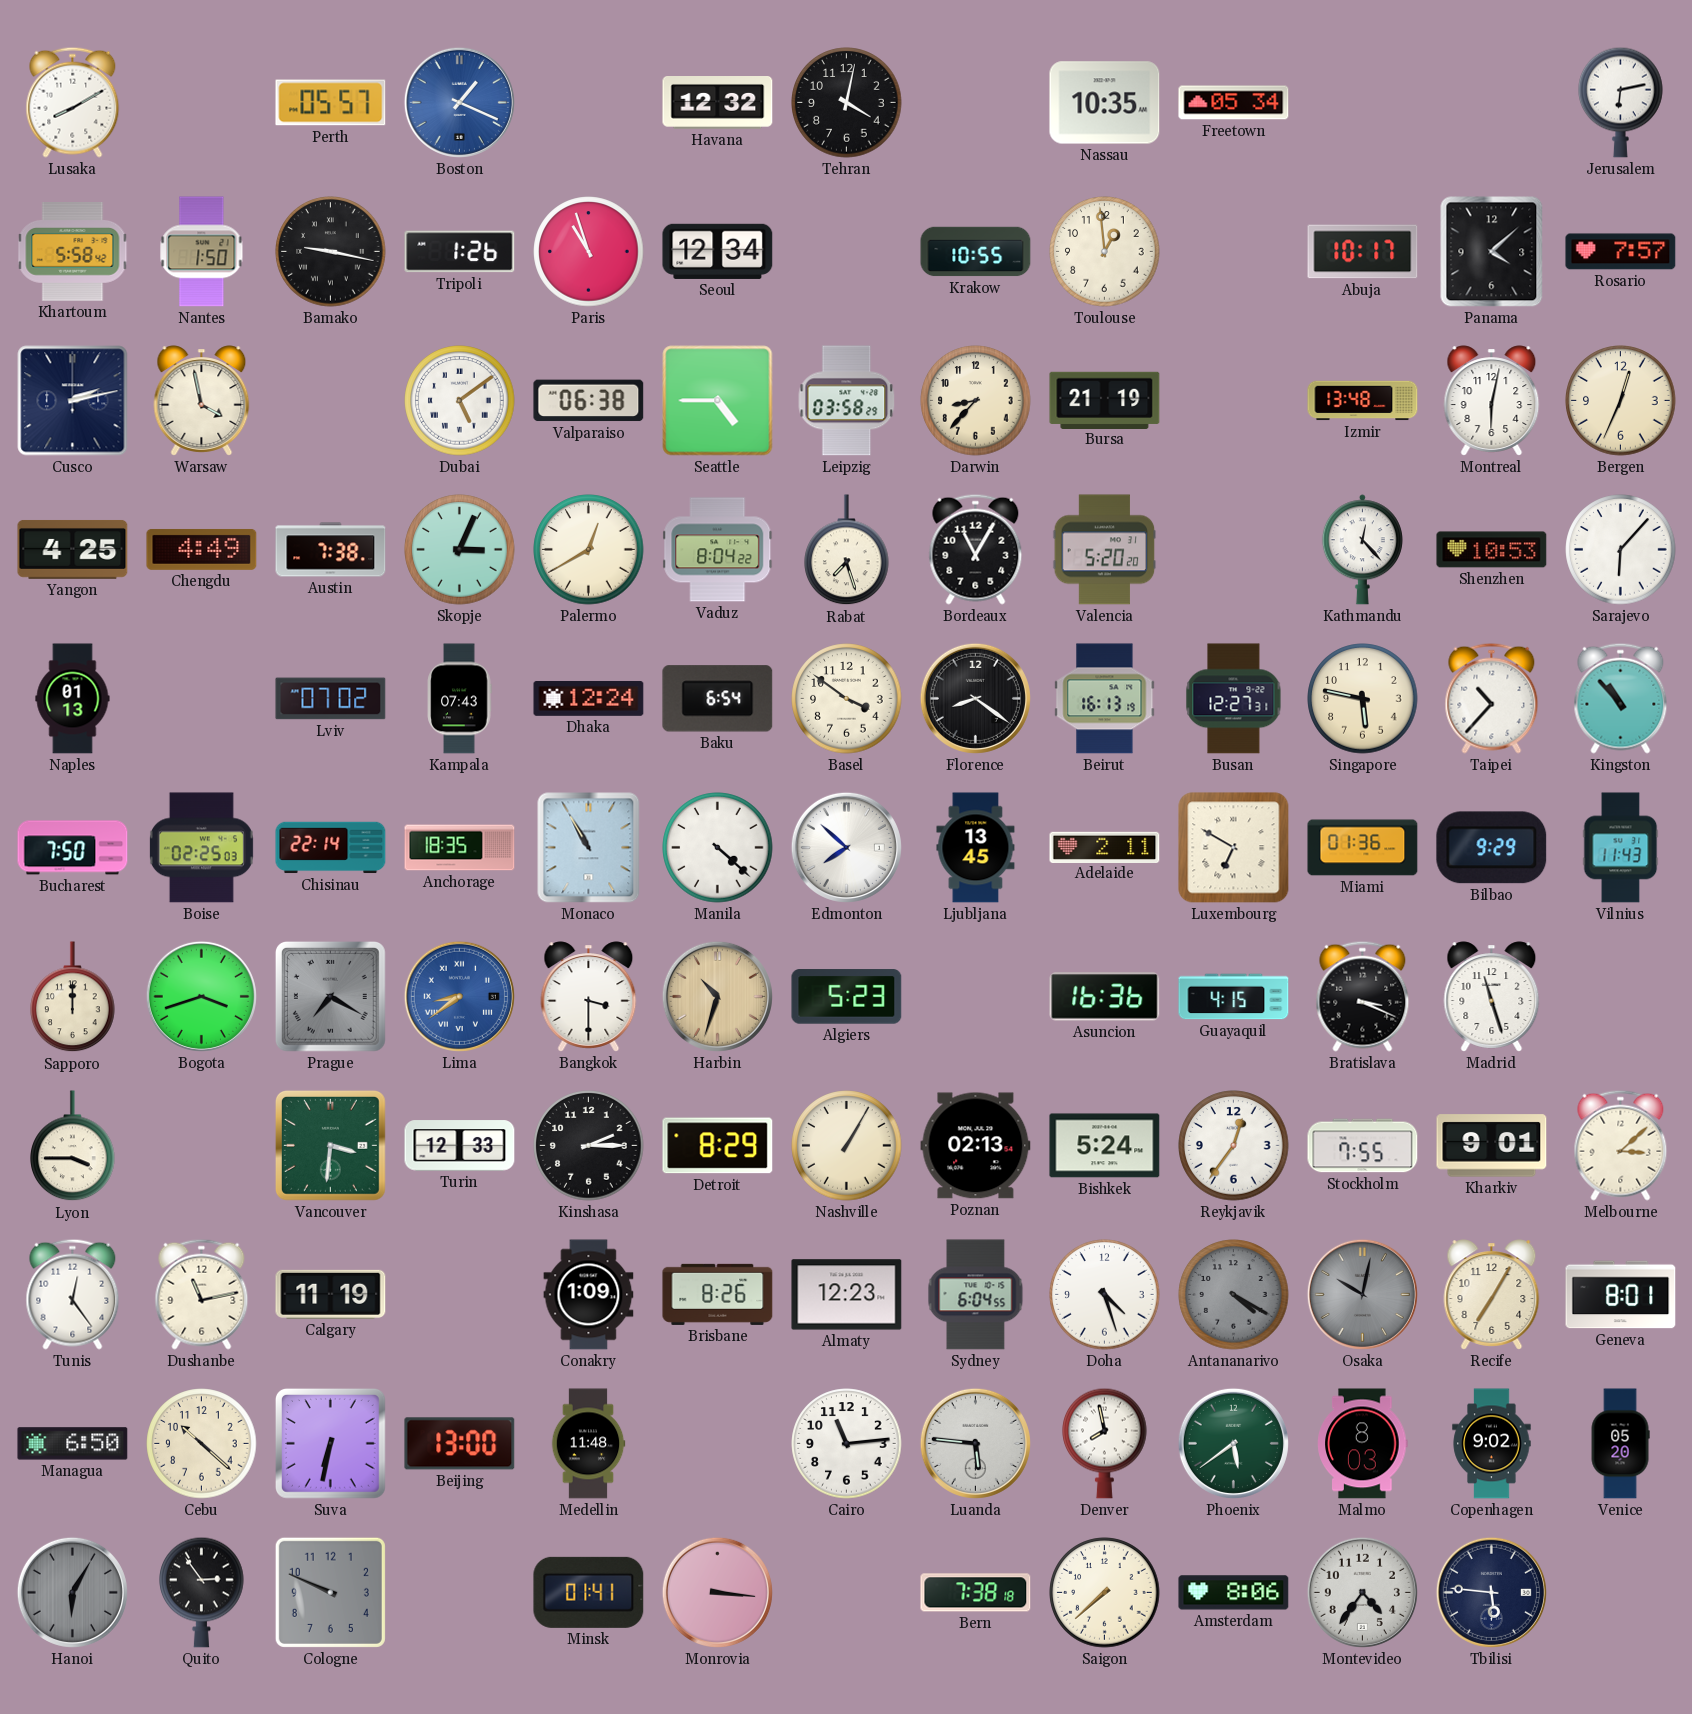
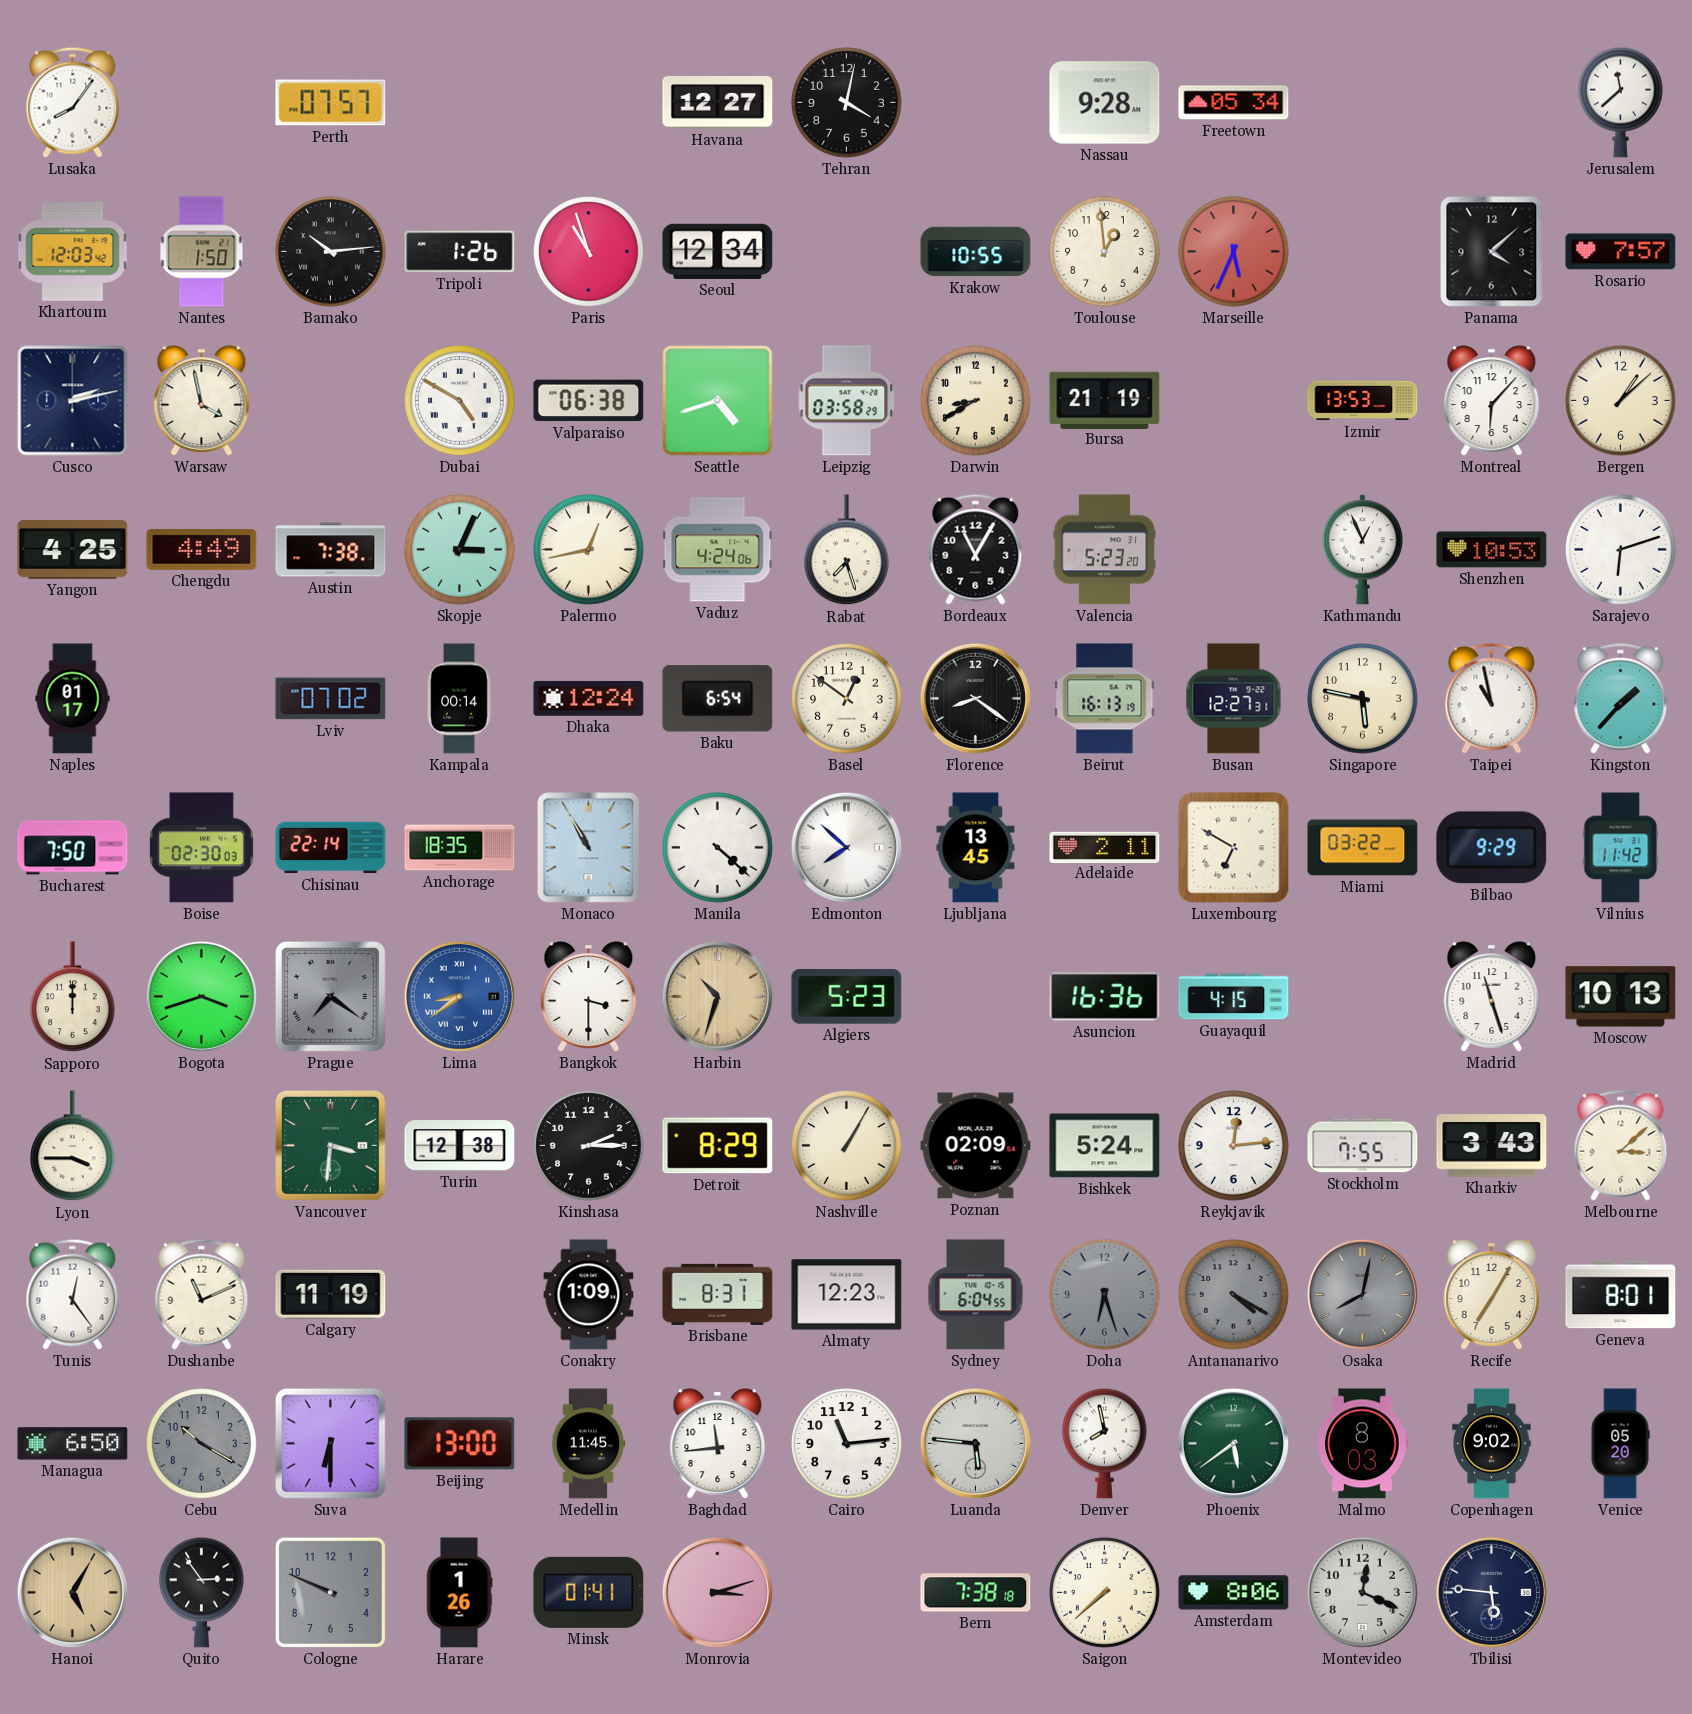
Lusaka: 8:10 -> 8:06 (73, 102)
Perth: 05:57 -> 07:57 (331, 103)
Boston: 1:19 -> none (459, 102)
Havana: 12:32 -> 12:27 (718, 103)
Nassau: 10:35 -> 9:28 (1105, 103)
Jerusalem: 6:13 -> 11:38 (1621, 102)
Khartoum: 5:58 -> 12:03 (73, 252)
Bamako: 9:17 -> 10:14 (331, 252)
Marseille: none -> 5:34 (1234, 252)
Abuja: 10:17 -> none (1363, 252)
Dubai: 5:09 -> 4:50 (460, 401)
Seattle: 4:45 -> 4:42 (718, 401)
Darwin: 8:37 -> 8:40 (976, 401)
Izmir: 13:48 -> 13:53 (1363, 401)
Montreal: 6:02 -> 6:07 (1492, 401)
Bergen: 12:34 -> 1:08 (1621, 401)
Palermo: 12:40 -> 12:43 (589, 550)
Vaduz: 8:04 -> 4:24 (718, 550)
Valencia: 5:20 -> 5:23 (1105, 550)
Kathmandu: 12:23 -> 12:56 (1362, 550)
Sarajevo: 6:07 -> 6:12 (1621, 550)
Naples: 01:13 -> 01:17 (73, 699)
Kampala: 07:43 -> 00:14 (459, 699)
Basel: 3:51 -> 12:51 (847, 699)
Taipei: 10:37 -> 10:58 (1492, 698)
Kingston: 10:53 -> 1:37 (1621, 698)
Boise: 02:25 -> 02:30 (201, 848)
Miami: 01:36 -> 03:22 (1363, 848)
Vilnius: 11:43 -> 11:42 (1621, 848)
Prague: 7:20 -> 7:21 (330, 996)
Bratislava: 3:19 -> none (1363, 996)
Moscow: none -> 10:13 (1621, 997)
Turin: 12:33 -> 12:38 (460, 1146)
Poznan: 02:13 -> 02:09 (976, 1146)
Reykjavik: 12:36 -> 12:14 (1234, 1146)
Kharkiv: 9:01 -> 3:43 (1492, 1146)
Dushanbe: 11:13 -> 11:11 (202, 1294)
Brisbane: 8:26 -> 8:31 (718, 1294)
Doha: 4:27 -> 6:27 (1105, 1295)
Doha dial: white -> grey (1105, 1295)
Osaka: 10:02 -> 8:02 (1362, 1294)
Cebu: 10:22 -> 10:20 (202, 1444)
Cebu dial: cream -> grey (202, 1444)
Suva: 6:32 -> 6:30 (330, 1443)
Medellin: 11:48 -> 11:45 (588, 1444)
Baghdad: none -> 11:44 (718, 1444)
Hanoi: 6:05 -> 5:05 (72, 1592)
Hanoi dial: grey -> champagne (72, 1592)
Harare: none -> 1:26 (459, 1593)
Monrovia: 3:16 -> 3:12 (717, 1592)
Montevideo: 4:36 -> 12:19 (1362, 1592)
